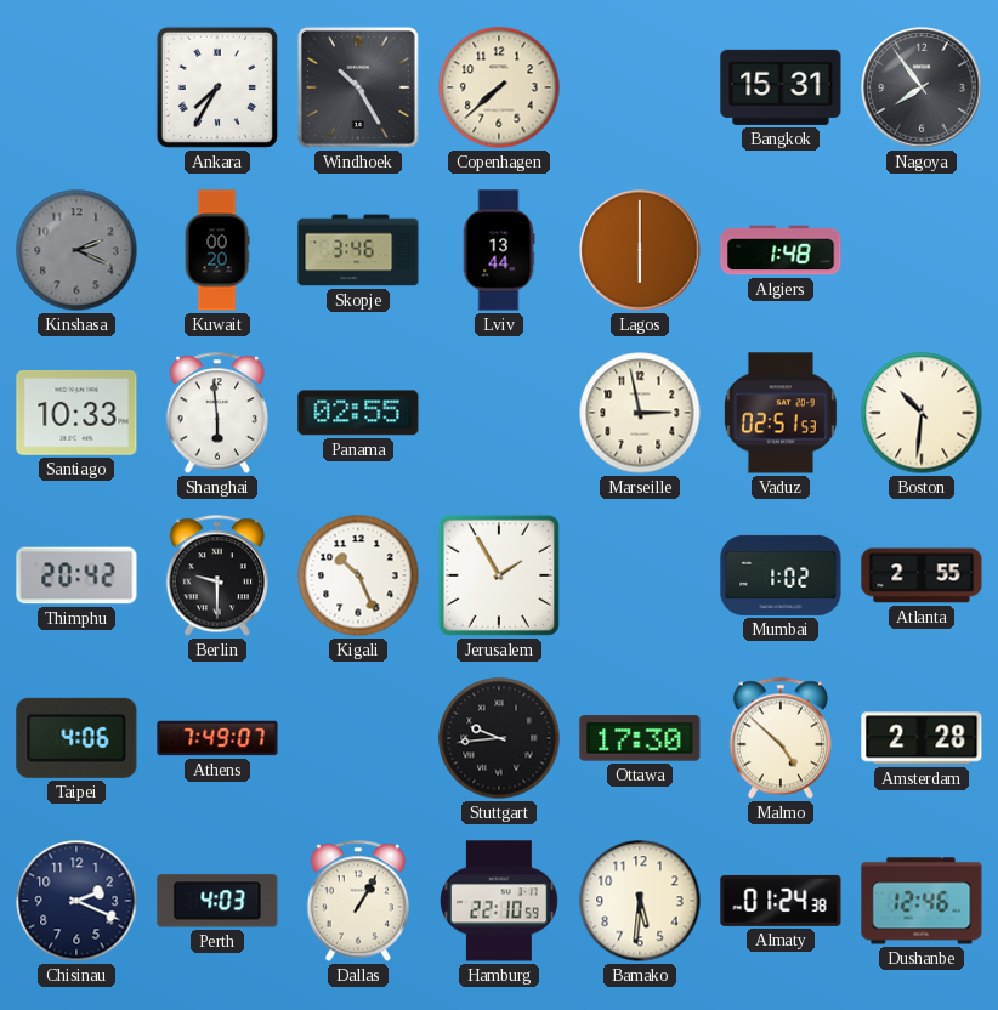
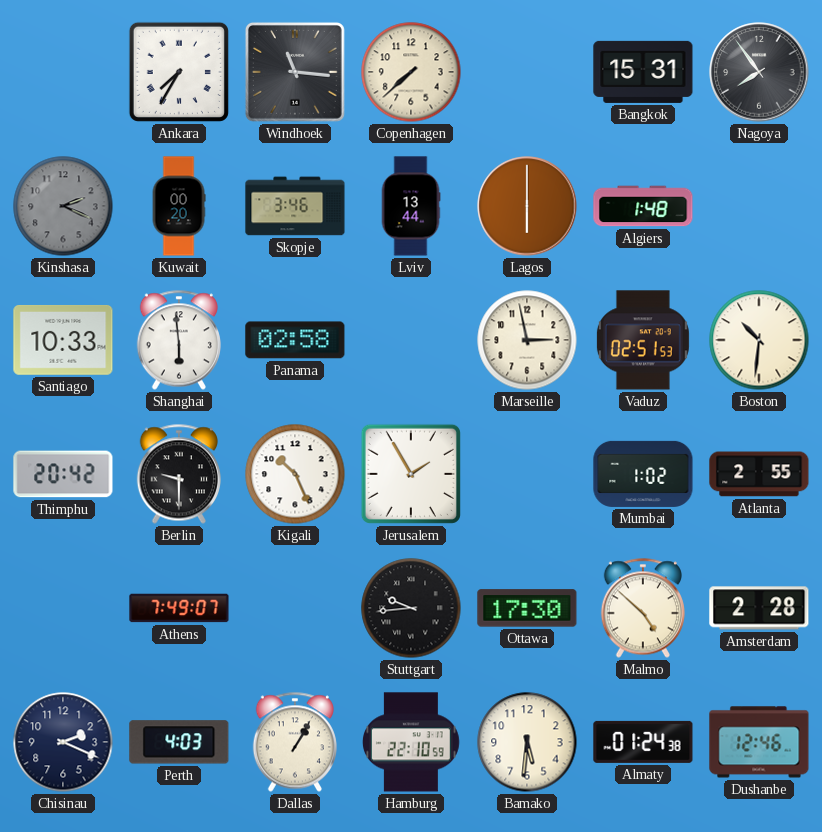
Windhoek: 10:25 -> 11:16 (295, 72)
Panama: 02:55 -> 02:58 (295, 340)
Taipei: 4:06 -> none (76, 738)
